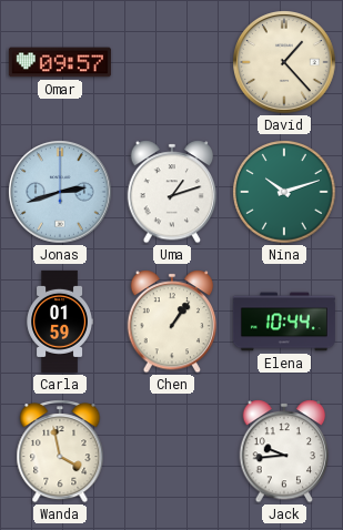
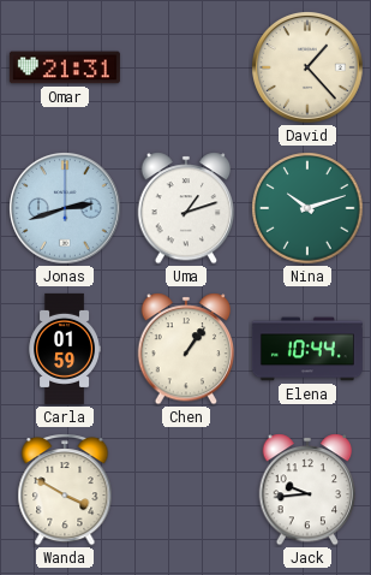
Omar: 09:57 -> 21:31 (65, 67)
Wanda: 3:58 -> 3:50 (65, 490)
